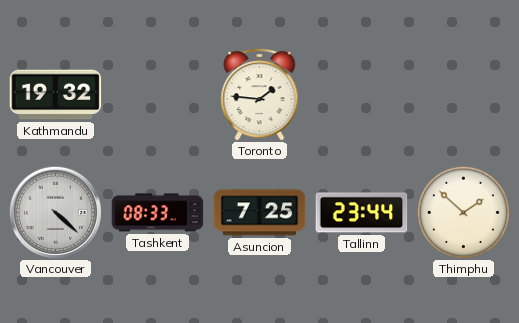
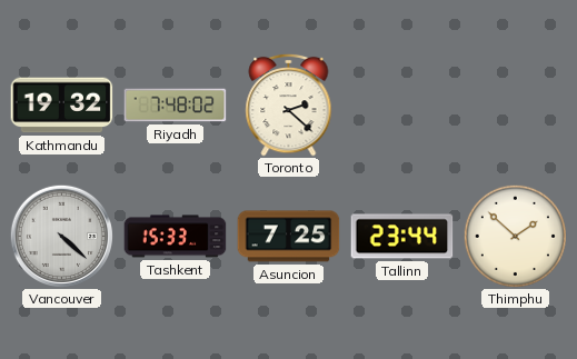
Riyadh: none -> 7:48 (176, 106)
Toronto: 1:46 -> 2:22 (289, 104)
Tashkent: 08:33 -> 15:33 (176, 237)
